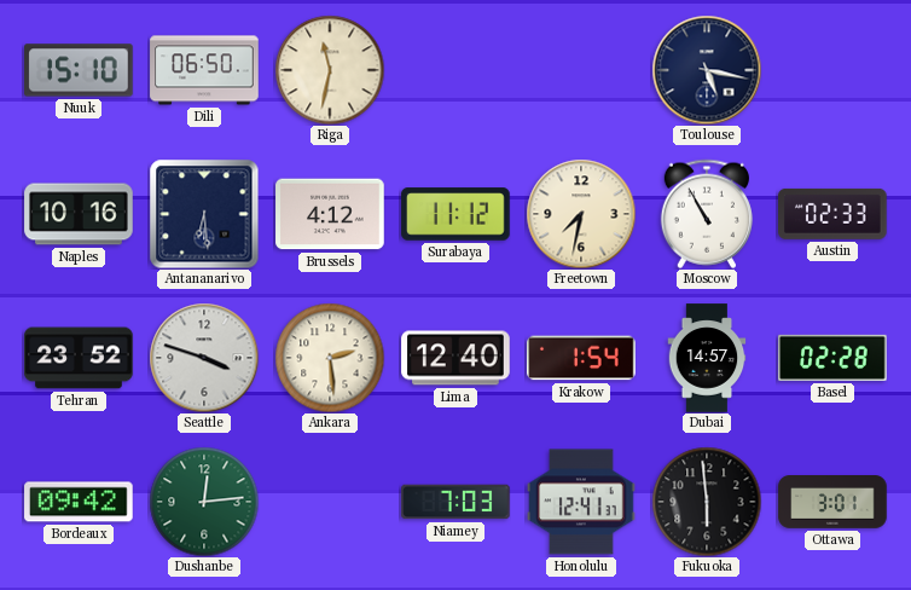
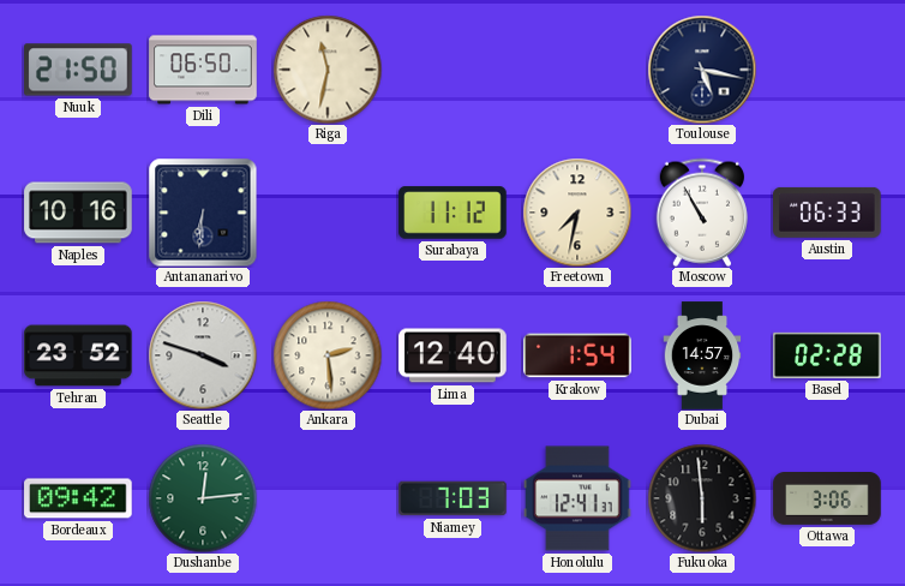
Nuuk: 15:10 -> 21:50 (78, 70)
Antananarivo: 6:29 -> 6:31 (203, 213)
Brussels: 4:12 -> none (330, 214)
Austin: 02:33 -> 06:33 (827, 213)
Ottawa: 3:01 -> 3:06 (827, 500)
